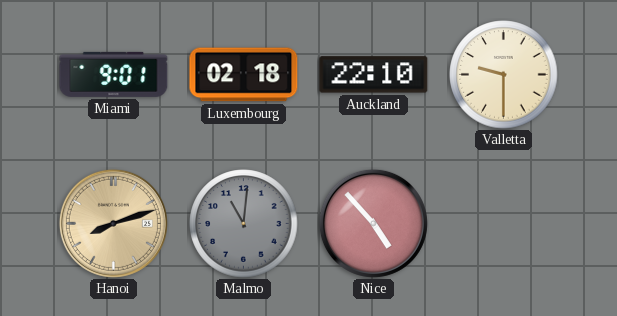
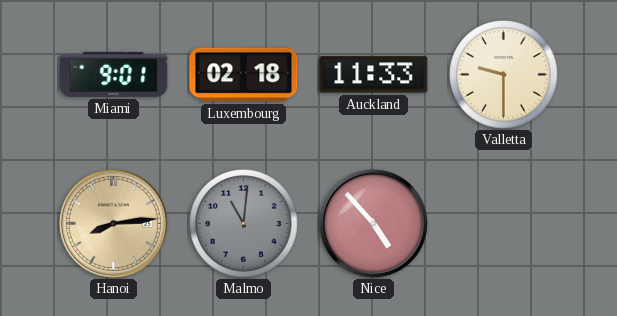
Auckland: 22:10 -> 11:33 (374, 75)
Hanoi: 8:12 -> 8:14 (113, 223)
